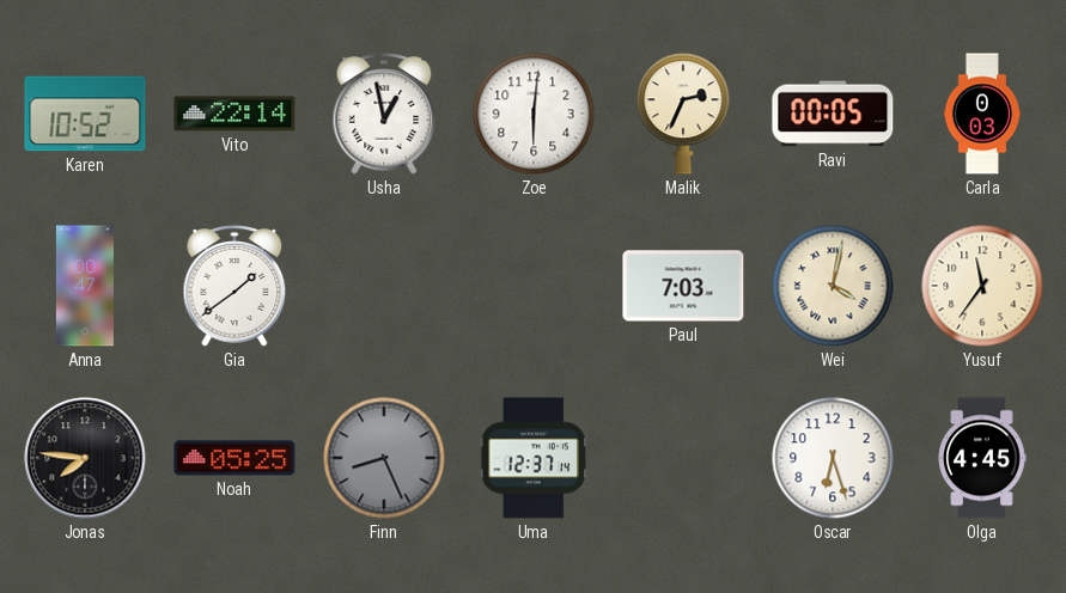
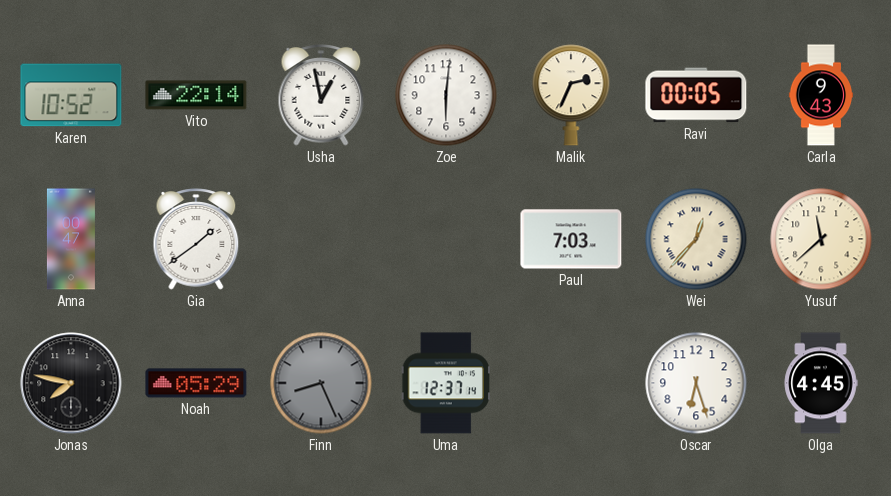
Carla: 0:03 -> 9:43 (821, 95)
Wei: 4:02 -> 12:37 (696, 239)
Yusuf: 11:36 -> 11:38 (821, 239)
Jonas: 7:46 -> 7:47 (71, 383)
Noah: 05:25 -> 05:29 (196, 383)
